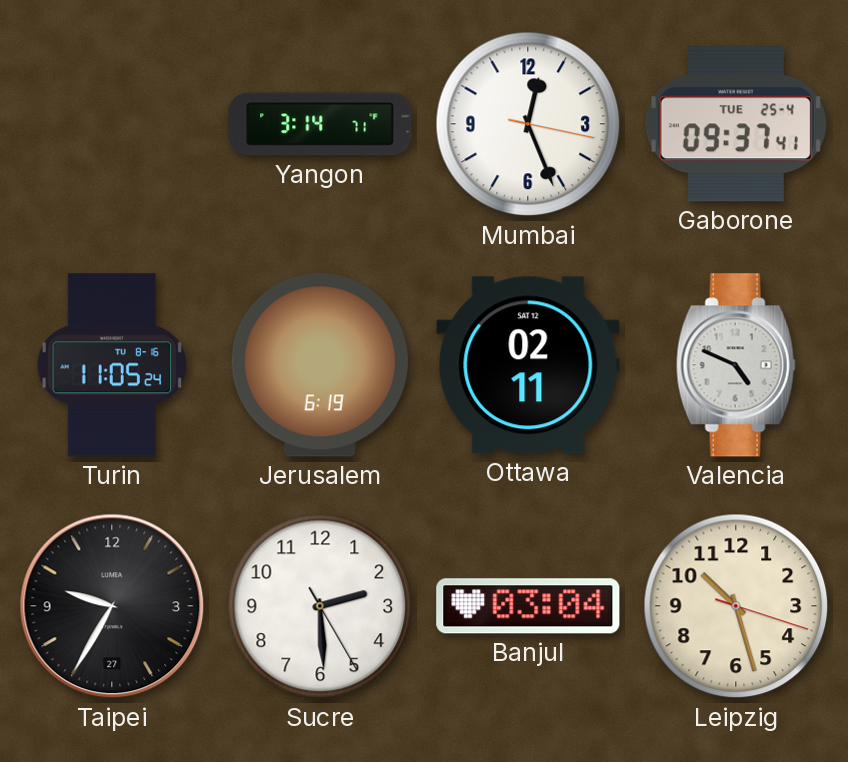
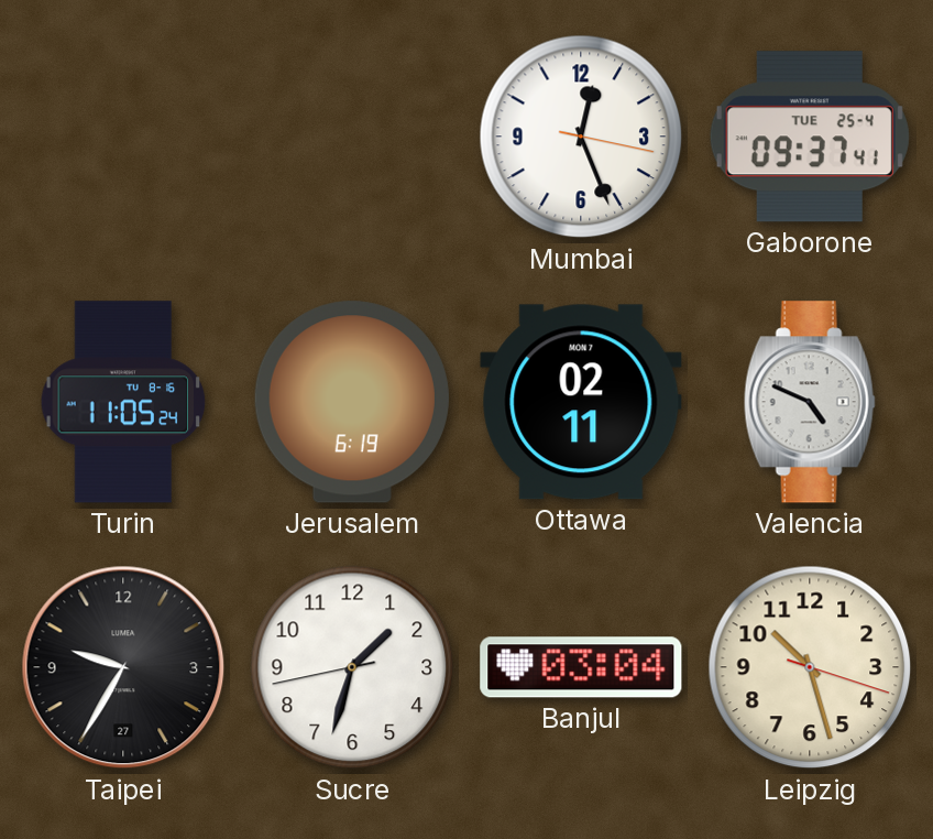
Yangon: 3:14 -> none (320, 124)
Ottawa date: SAT 12 -> MON 7 (581, 402)
Sucre: 2:29 -> 1:32 (352, 667)
